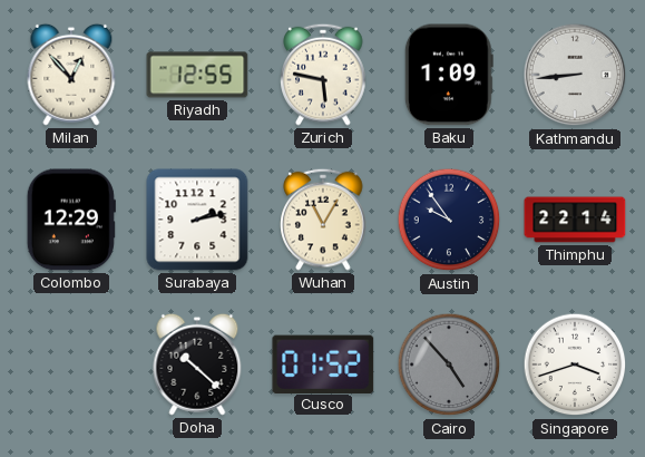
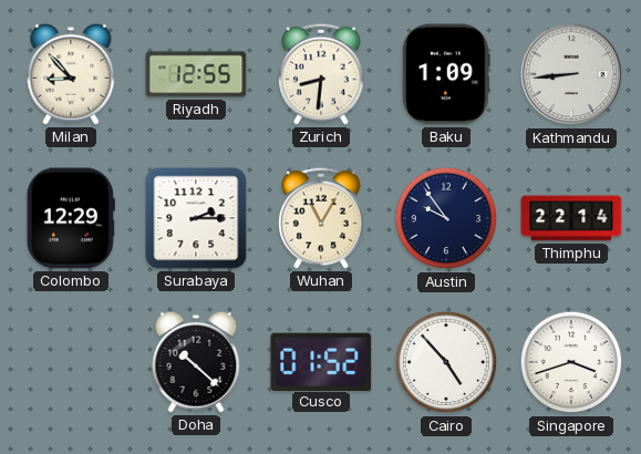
Milan: 12:53 -> 8:53 (71, 74)
Zurich: 5:47 -> 8:31 (321, 74)
Surabaya: 2:13 -> 2:15 (196, 218)
Cairo dial: grey -> white (446, 362)
